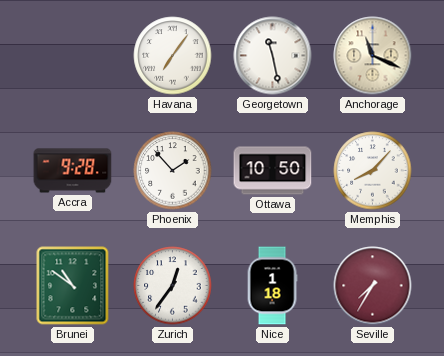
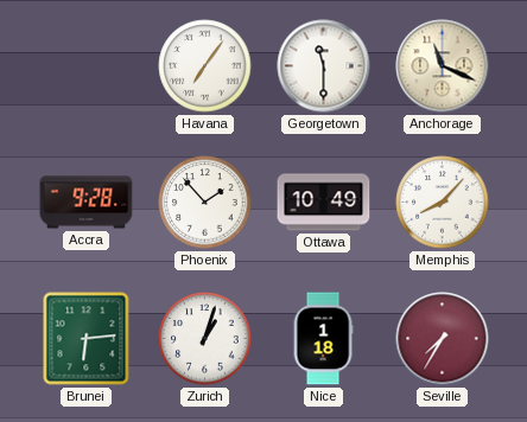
Georgetown: 11:28 -> 11:30 (324, 66)
Ottawa: 10:50 -> 10:49 (324, 203)
Brunei: 10:51 -> 6:14 (87, 339)
Zurich: 12:36 -> 1:03 (205, 339)
